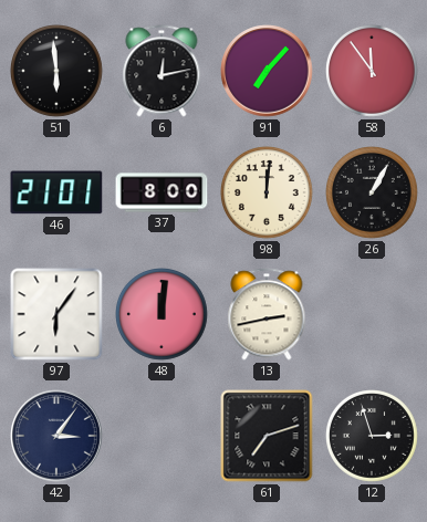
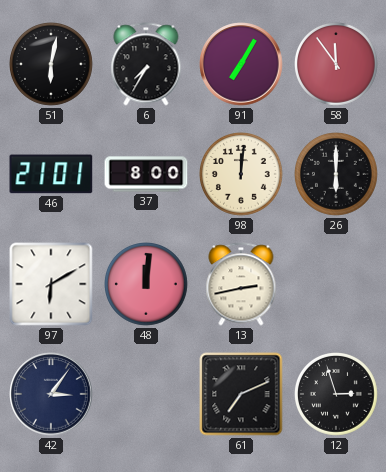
51: 5:59 -> 6:02 (52, 65)
6: 12:13 -> 7:35 (146, 64)
91: 7:07 -> 7:05 (241, 64)
26: 1:05 -> 6:00 (337, 175)
97: 6:06 -> 6:10 (51, 284)
61: 7:12 -> 7:11 (241, 394)
